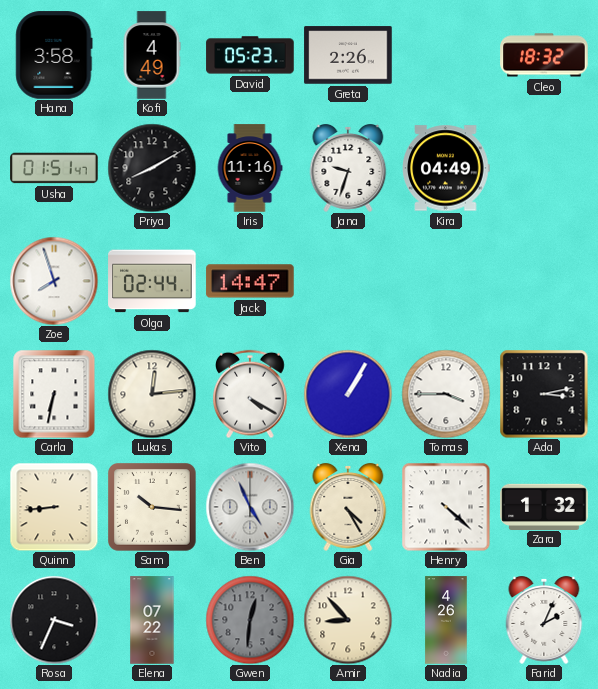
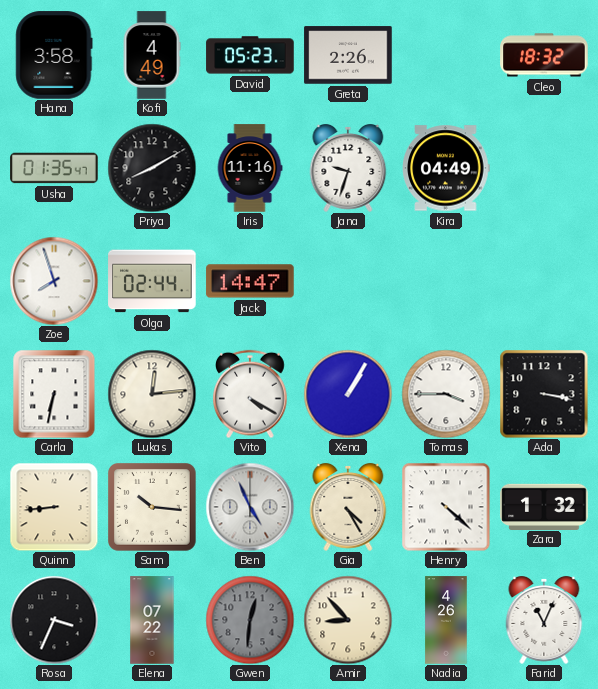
Usha: 01:51 -> 01:35 (54, 168)
Ada: 3:13 -> 3:17 (544, 394)
Farid: 2:04 -> 11:04 (544, 621)
